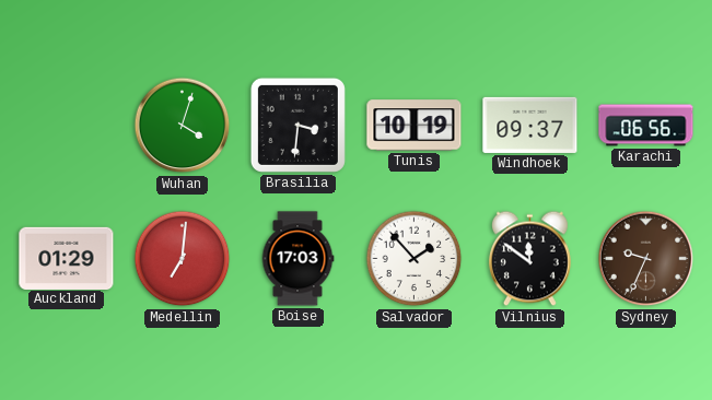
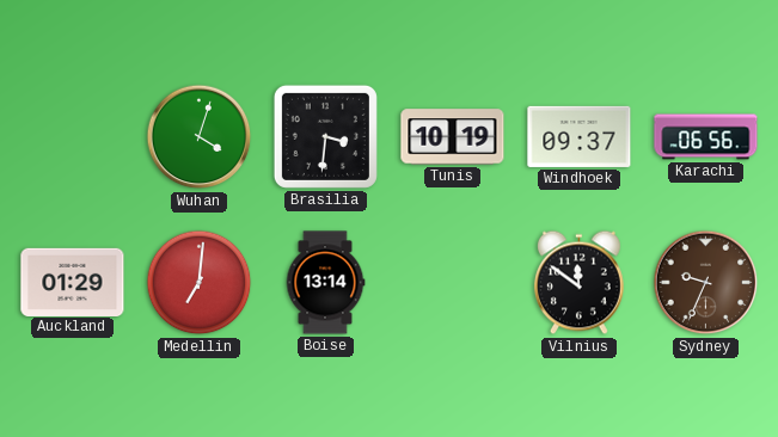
Boise: 17:03 -> 13:14 (325, 283)
Salvador: 1:53 -> none (415, 259)
